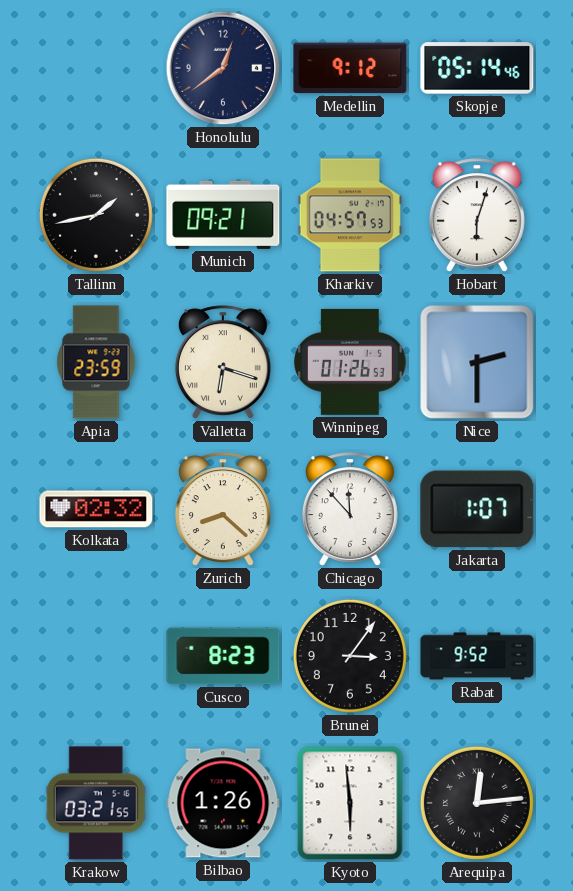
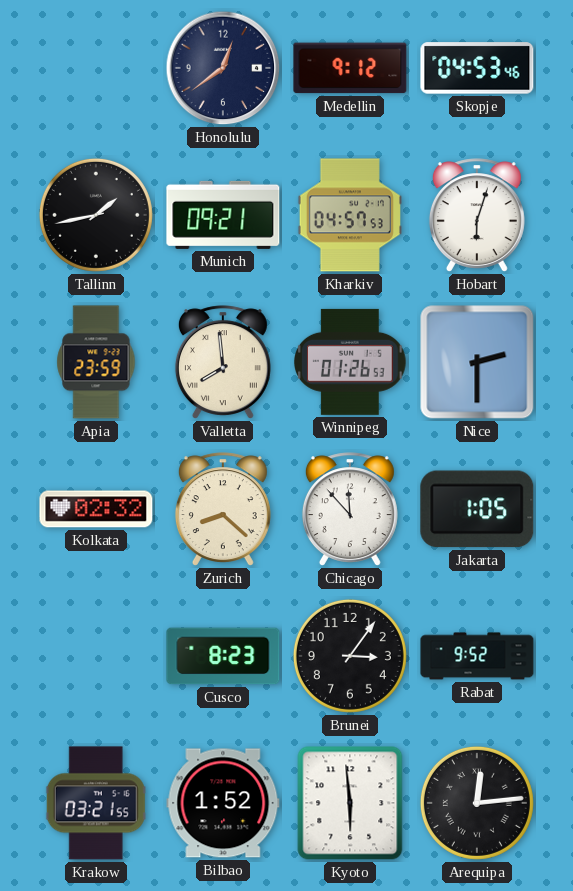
Skopje: 05:14 -> 04:53 (477, 68)
Valletta: 6:18 -> 7:59 (223, 362)
Jakarta: 1:07 -> 1:05 (477, 509)
Bilbao: 1:26 -> 1:52 (223, 803)
